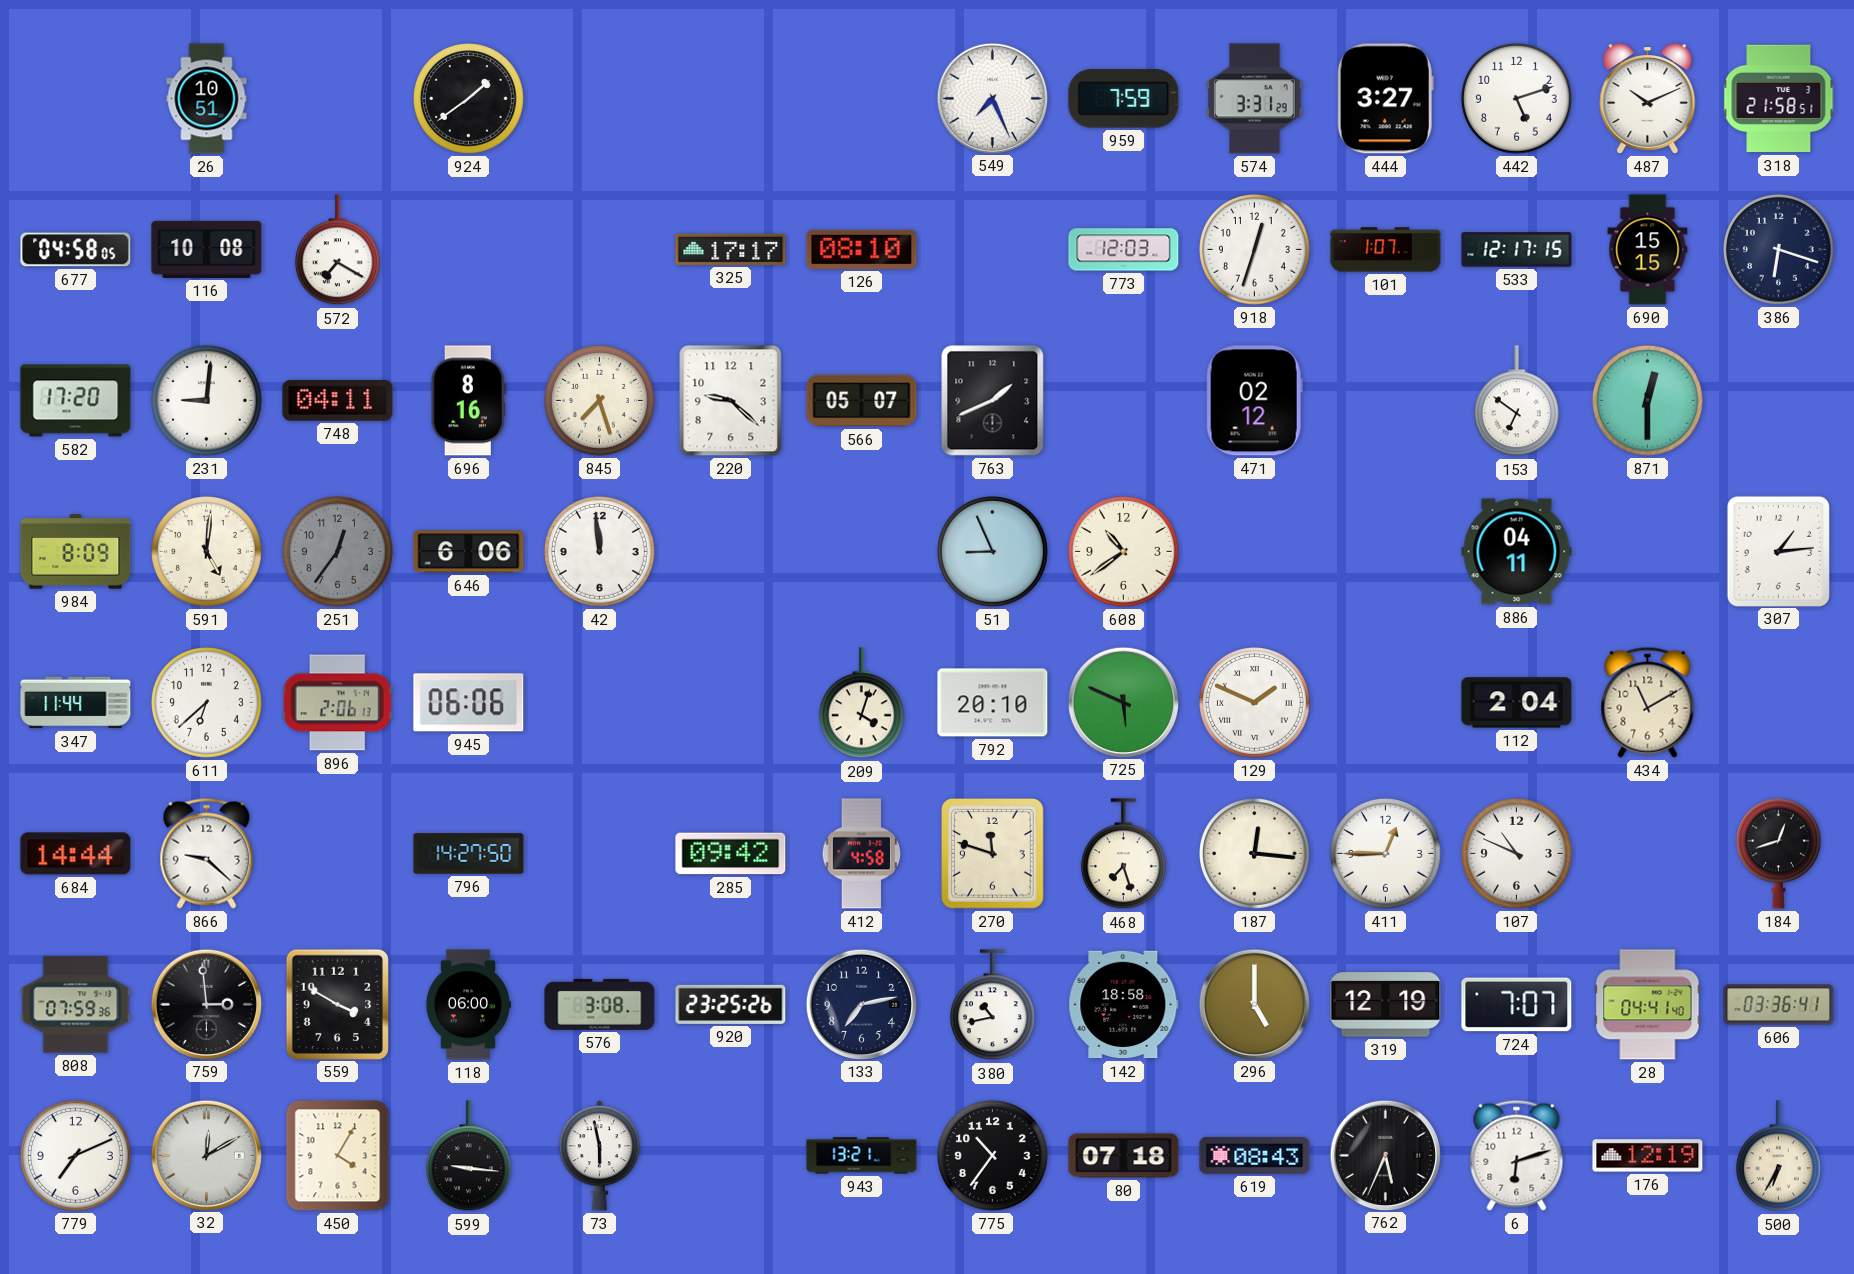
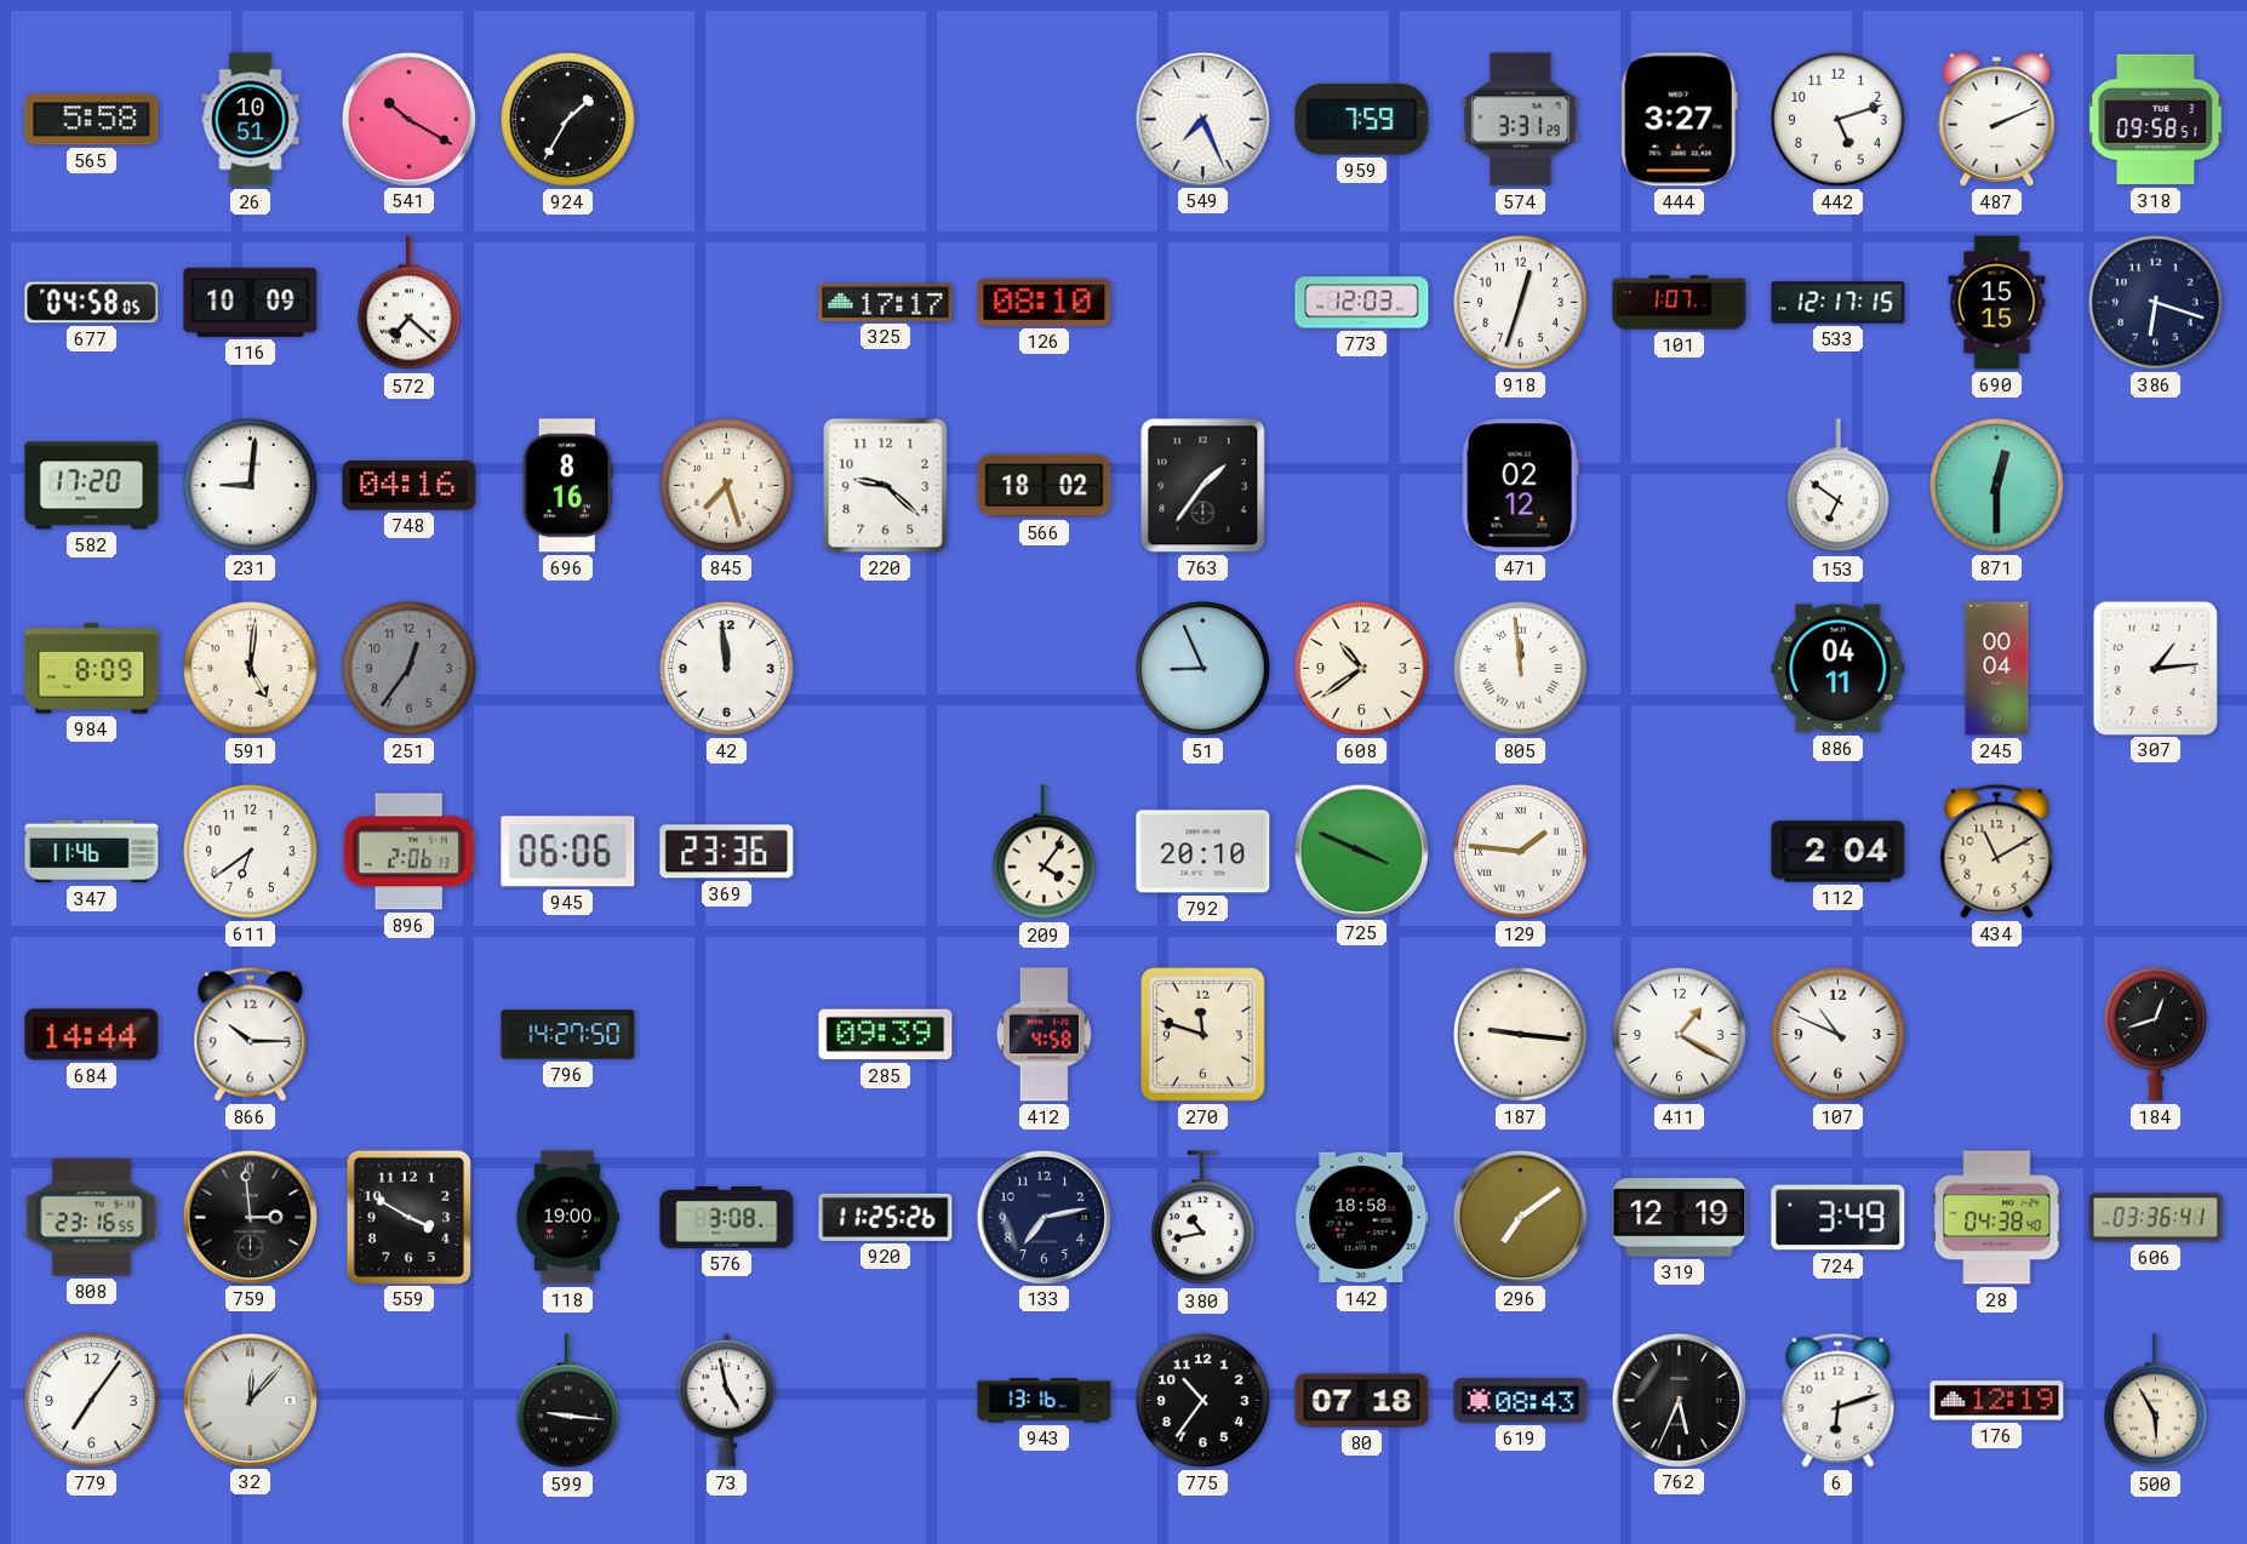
565: none -> 5:58 (92, 120)
541: none -> 10:20 (408, 119)
924: 1:39 -> 1:35 (568, 120)
487: 10:11 -> 2:11 (1997, 120)
318: 21:58 -> 09:58 (2156, 120)
116: 10:08 -> 10:09 (251, 302)
572: 7:20 -> 7:22 (408, 303)
748: 04:11 -> 04:16 (410, 485)
566: 05:07 -> 18:02 (1045, 486)
763: 1:41 -> 1:36 (1203, 486)
646: 6:06 -> none (469, 552)
805: none -> 11:59 (1521, 669)
245: none -> 00:04 (1997, 669)
347: 11:44 -> 11:46 (92, 852)
611: 6:38 -> 6:39 (251, 852)
369: none -> 23:36 (727, 852)
209: 4:03 -> 4:06 (1044, 852)
725: 5:49 -> 3:49 (1361, 851)
129: 1:49 -> 1:46 (1521, 852)
866: 9:22 -> 10:15 (251, 1034)
285: 09:42 -> 09:39 (886, 1035)
468: 7:27 -> none (1123, 854)
187: 12:16 -> 9:16 (1521, 1035)
411: 12:45 -> 1:20 (1680, 1035)
808: 07:59 -> 23:16 (92, 1218)
118: 06:00 -> 19:00 (567, 1218)
920: 23:25 -> 11:25 (886, 1217)
296: 5:00 -> 7:09 (1520, 1217)
724: 7:07 -> 3:49 (1839, 1218)
28: 04:41 -> 04:38 (1997, 1218)
779: 7:11 -> 7:06 (92, 1401)
32: 12:10 -> 12:07 (250, 1400)
450: 4:05 -> none (338, 1156)
73: 5:58 -> 4:58 (726, 1401)
943: 13:21 -> 13:16 (1045, 1401)
500: 6:35 -> 5:55 (2155, 1401)
